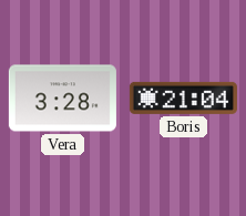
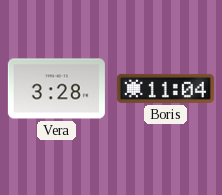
Boris: 21:04 -> 11:04 (165, 88)
